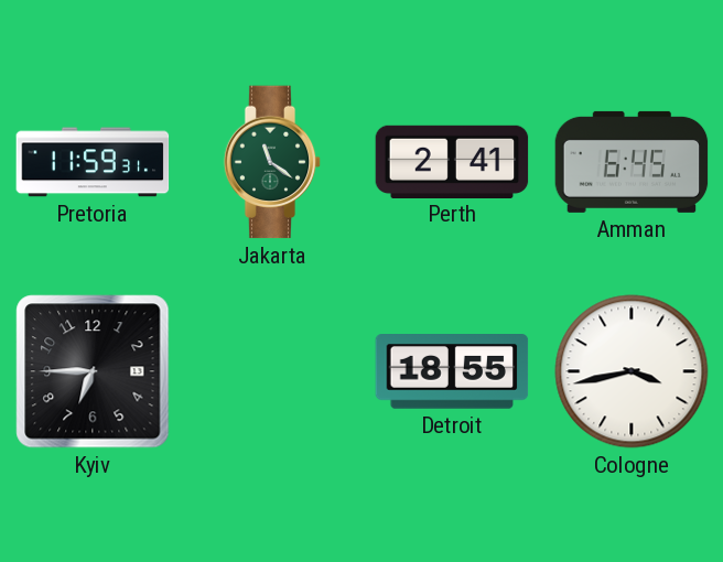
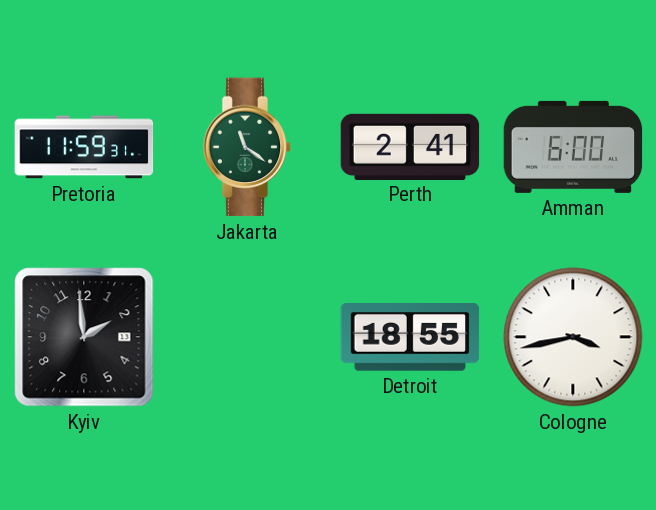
Amman: 6:45 -> 6:00 (573, 147)
Kyiv: 6:45 -> 1:59 (84, 337)
